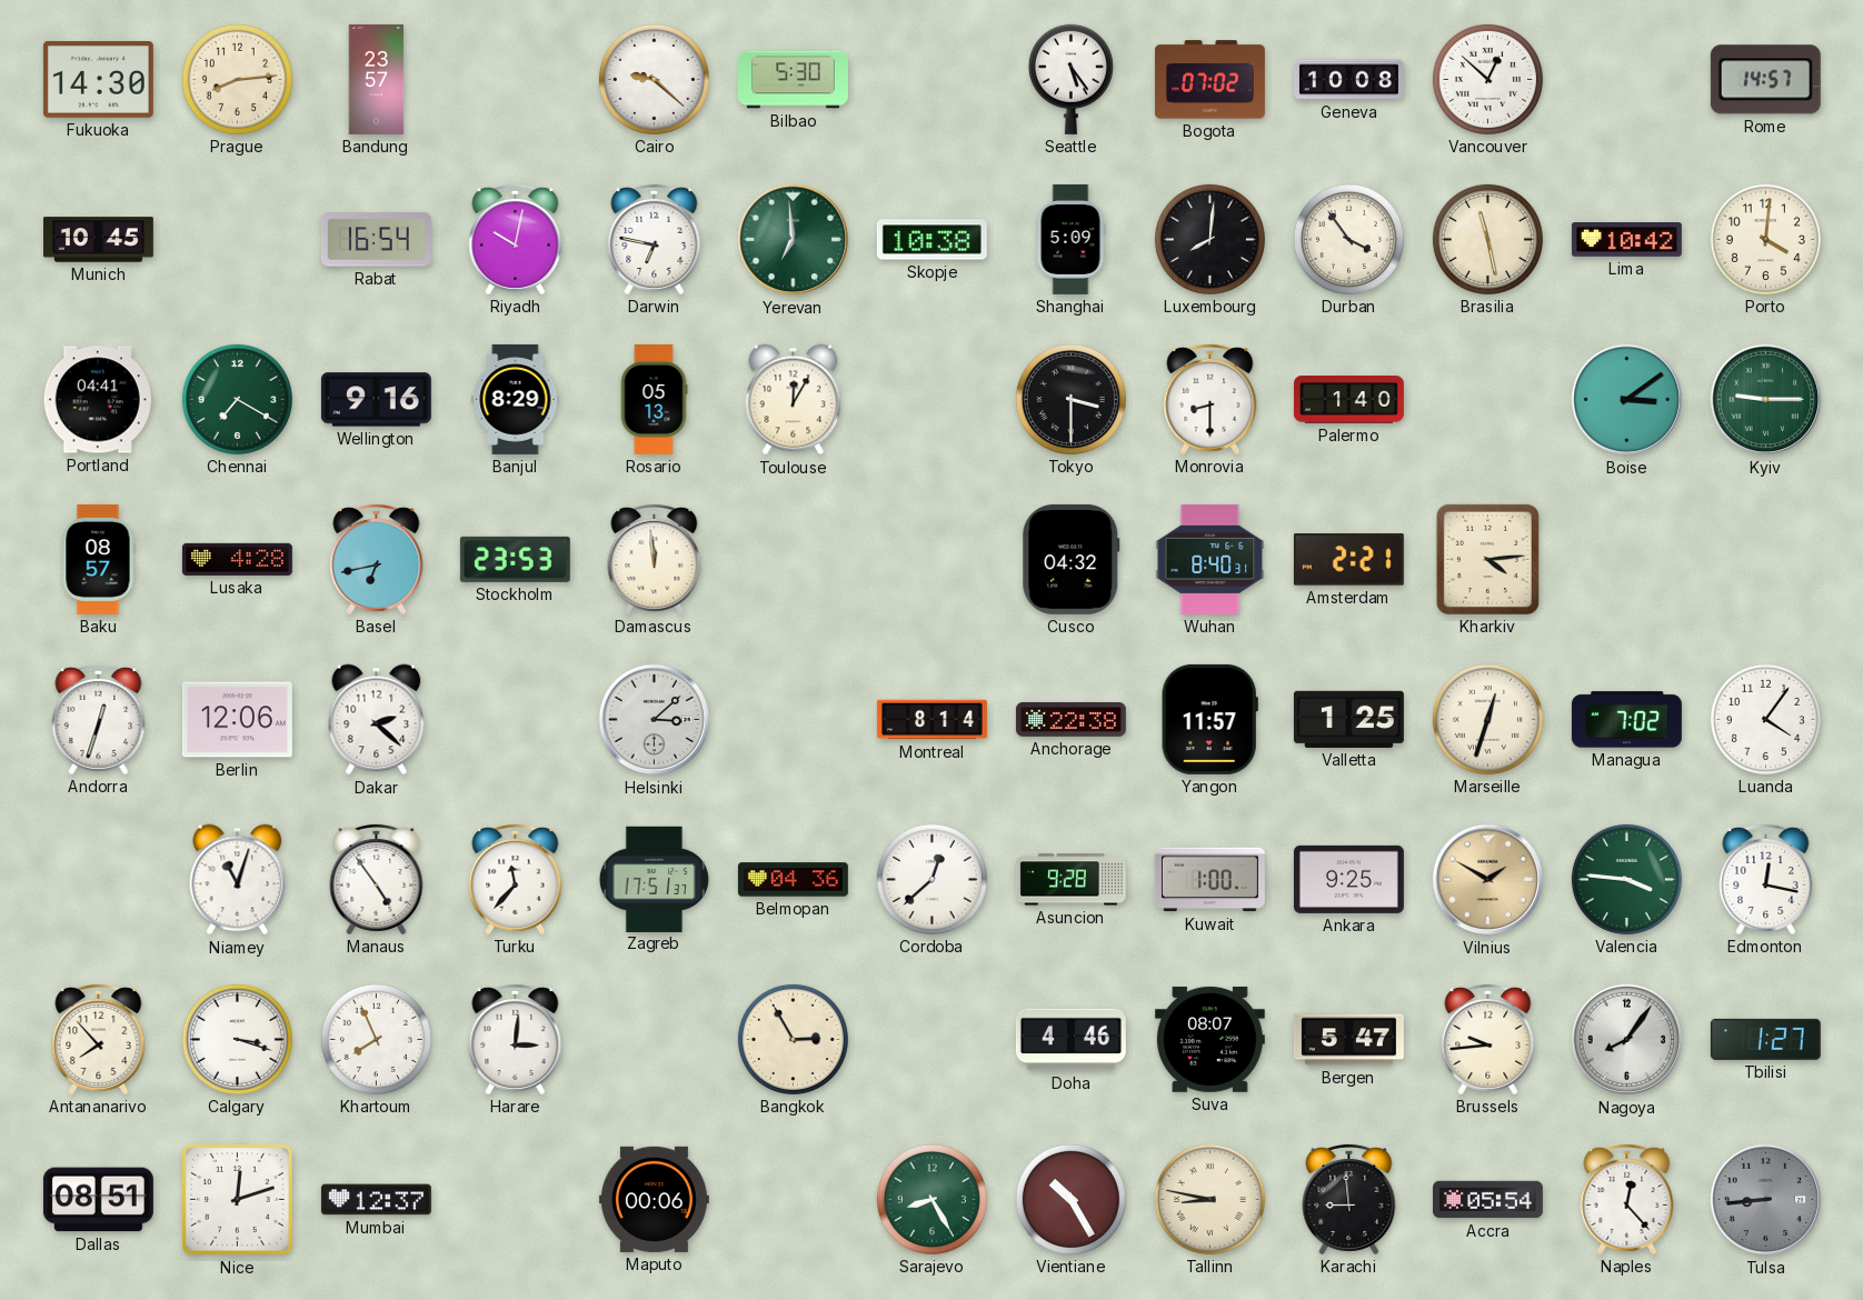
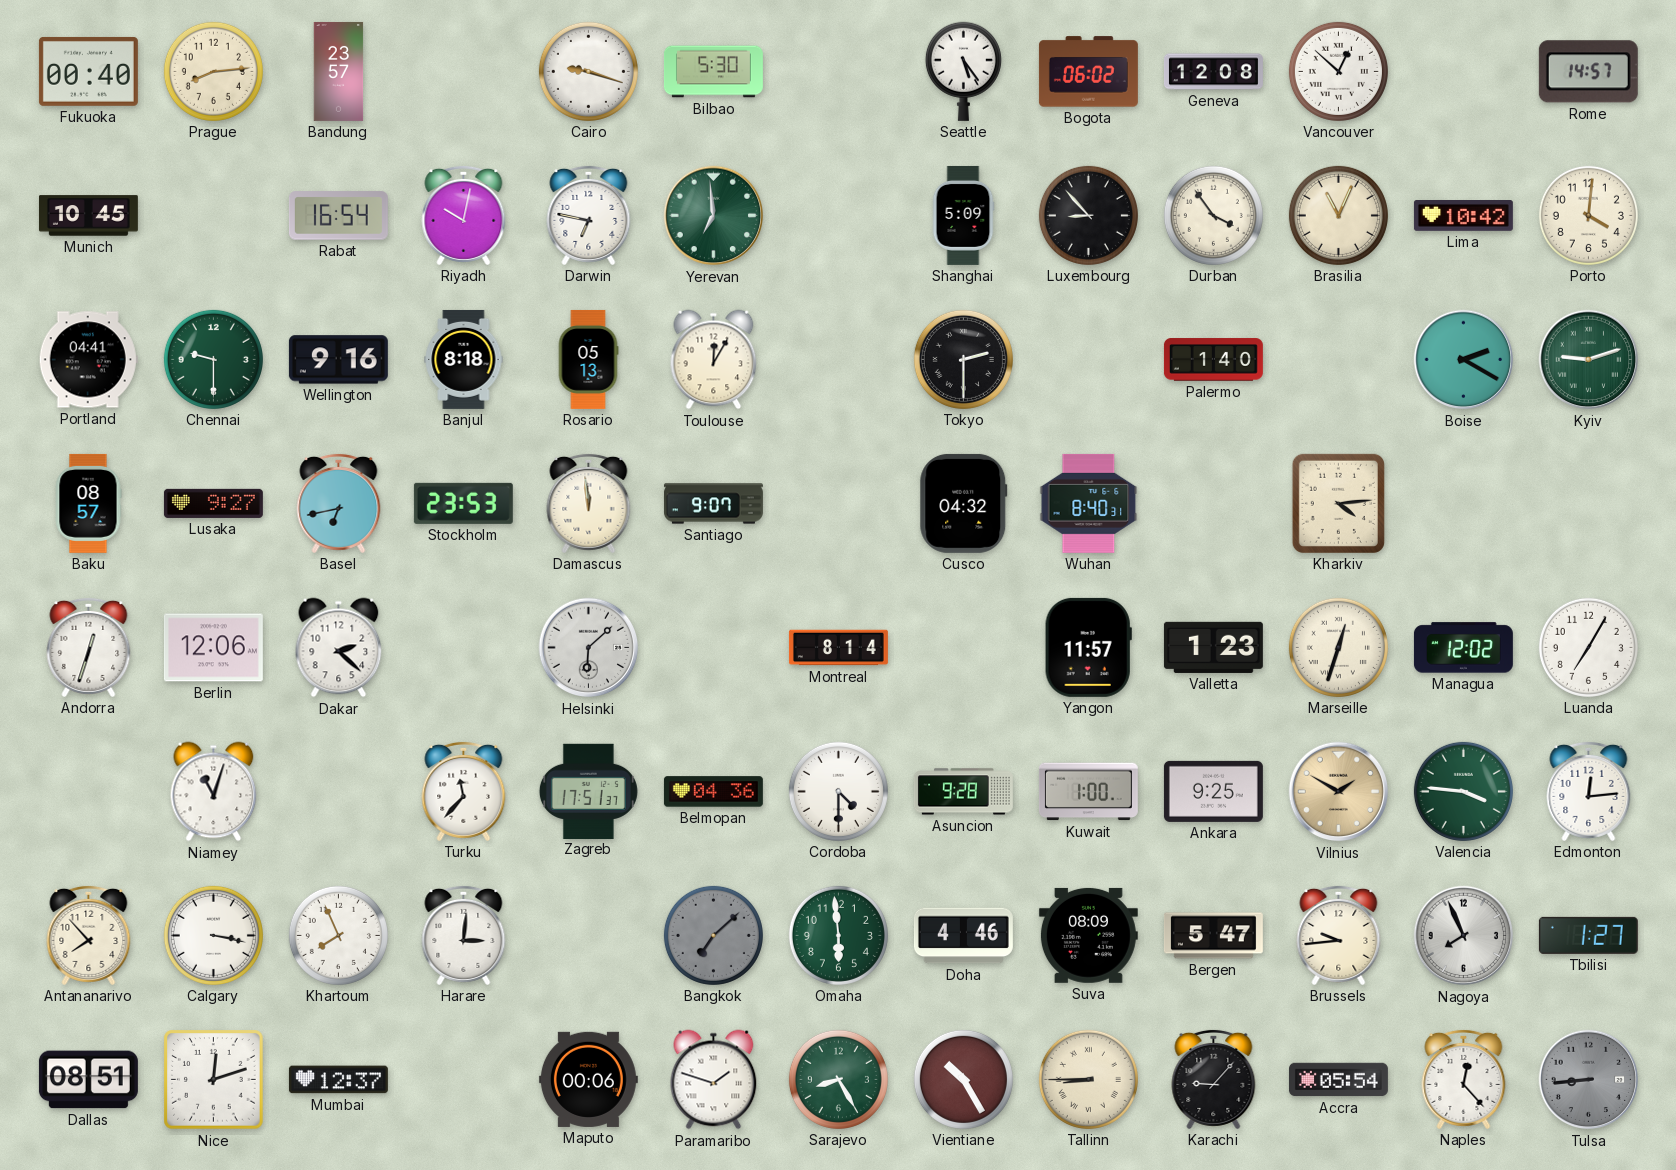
Fukuoka: 14:30 -> 00:40 (88, 72)
Cairo: 9:22 -> 9:18 (588, 71)
Bogota: 07:02 -> 06:02 (1088, 72)
Geneva: 10:08 -> 12:08 (1213, 72)
Skopje: 10:38 -> none (931, 240)
Luxembourg: 8:01 -> 8:53 (1088, 215)
Brasilia: 11:28 -> 11:04 (1338, 215)
Chennai: 7:20 -> 9:30 (213, 359)
Banjul: 8:29 -> 8:18 (464, 359)
Tokyo: 3:30 -> 2:30 (963, 359)
Monrovia: 8:30 -> none (1211, 399)
Boise: 3:09 -> 2:20 (1464, 360)
Kyiv: 9:15 -> 9:12 (1589, 360)
Lusaka: 4:28 -> 9:27 (213, 503)
Santiago: none -> 9:07 (713, 504)
Amsterdam: 2:21 -> none (1348, 560)
Helsinki: 3:08 -> 6:08 (589, 648)
Anchorage: 22:38 -> none (1070, 720)
Valletta: 1:25 -> 1:23 (1213, 647)
Managua: 7:02 -> 12:02 (1463, 648)
Luanda: 4:06 -> 7:05 (1588, 647)
Manaus: 4:54 -> none (377, 879)
Cordoba: 12:38 -> 4:30 (838, 791)
Edmonton: 12:17 -> 12:14 (1589, 791)
Calgary: 3:18 -> 3:17 (213, 935)
Bangkok: 2:55 -> 7:08 (713, 935)
Bangkok dial: cream -> grey (713, 935)
Omaha: none -> 5:59 (838, 935)
Suva: 08:07 -> 08:09 (1088, 935)
Nagoya: 8:06 -> 7:56 (1464, 936)
Paramaribo: none -> 1:48 (714, 1080)
Tallinn: 8:47 -> 8:45 (1088, 1079)
Karachi: 8:59 -> 9:07 (1214, 1079)
